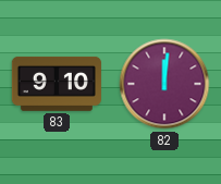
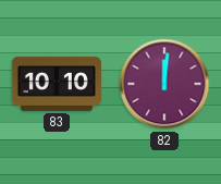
83: 9:10 -> 10:10 (57, 84)
